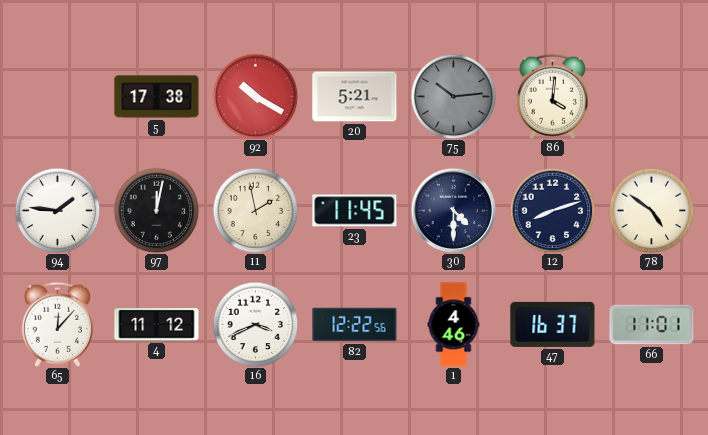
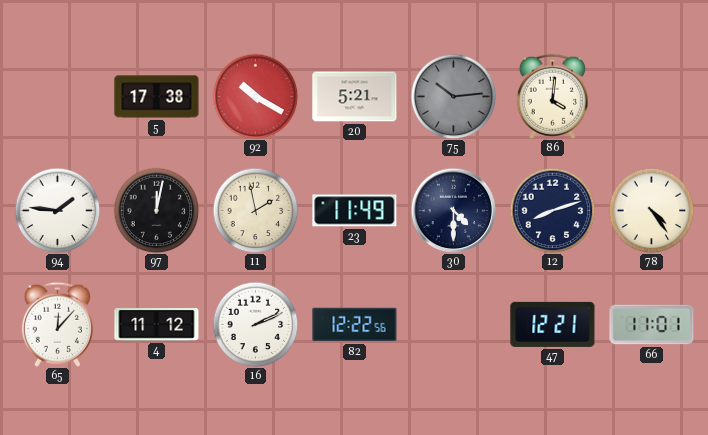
23: 11:45 -> 11:49 (355, 211)
78: 4:51 -> 4:24 (651, 210)
16: 3:41 -> 2:11 (255, 324)
1: 4:46 -> none (454, 325)
47: 16:37 -> 12:21 (553, 324)
